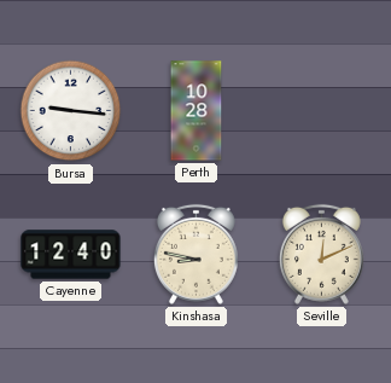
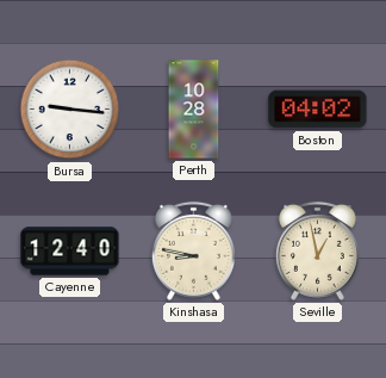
Boston: none -> 04:02 (318, 110)
Seville: 12:11 -> 12:58 (317, 250)
